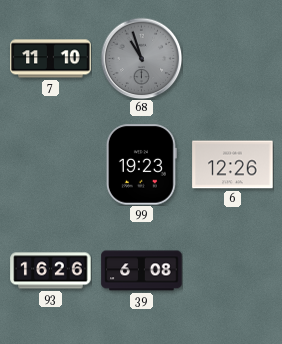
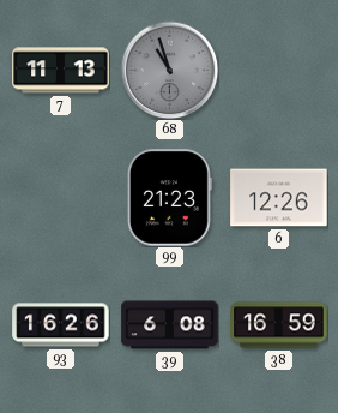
7: 11:10 -> 11:13 (61, 71)
99: 19:23 -> 21:23 (169, 198)
38: none -> 16:59 (279, 325)
